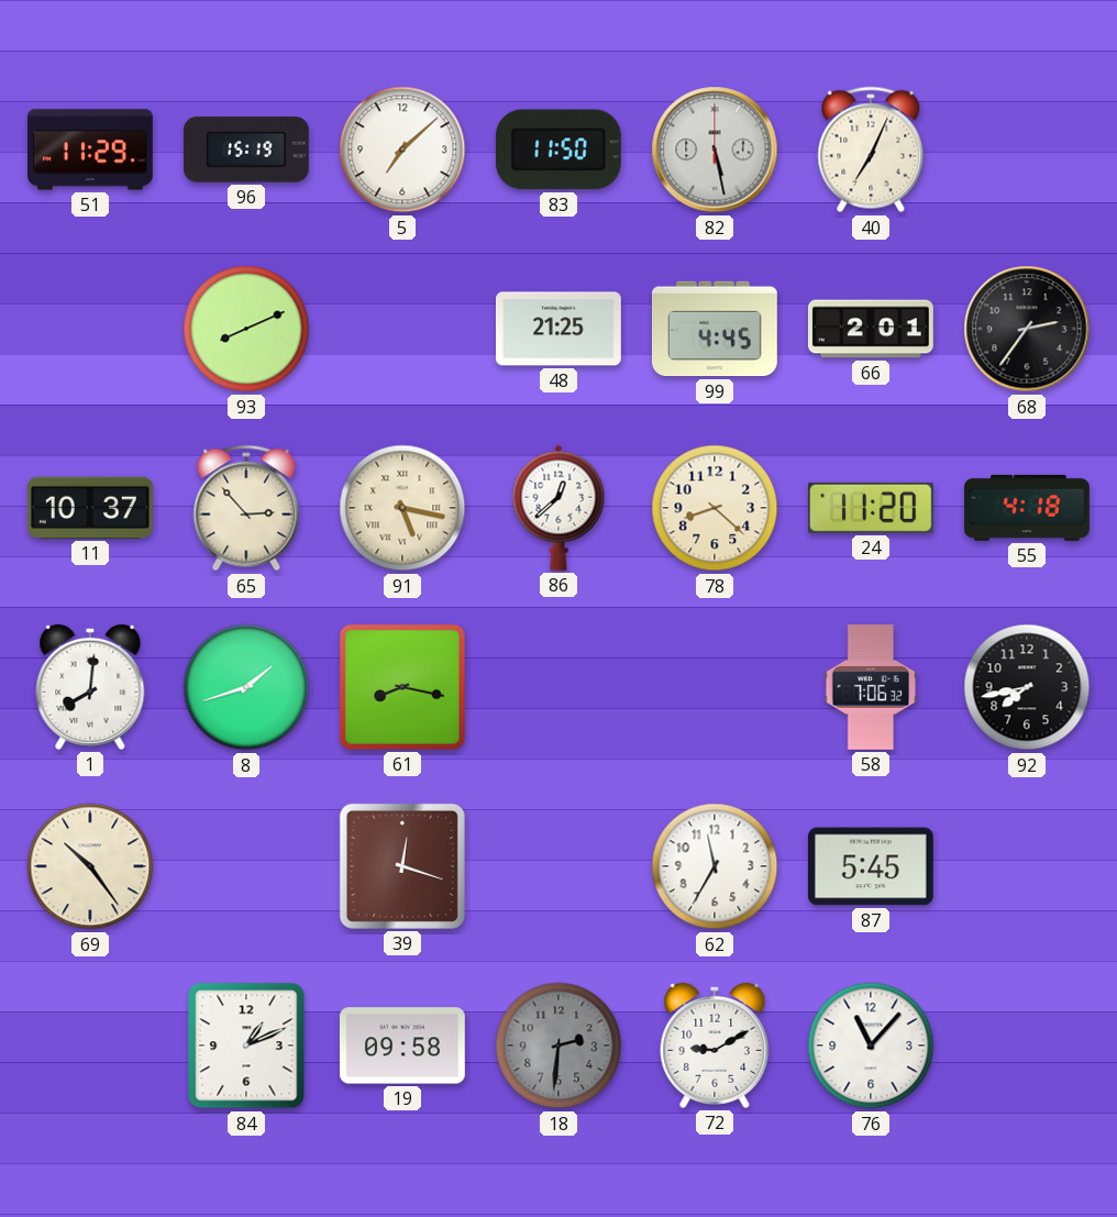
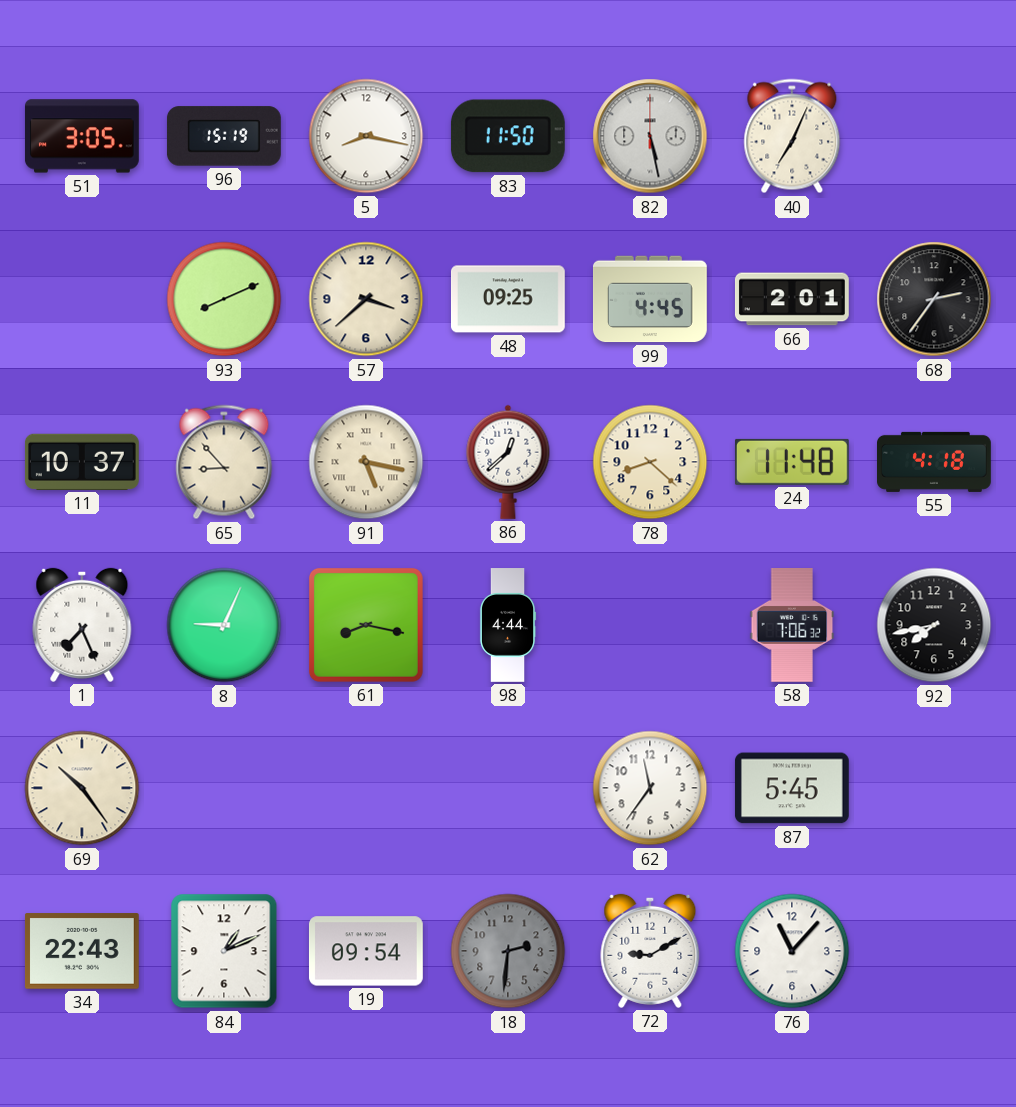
51: 11:29 -> 3:05 (82, 136)
5: 7:08 -> 8:17 (366, 136)
57: none -> 3:38 (366, 299)
48: 21:25 -> 09:25 (508, 299)
65: 2:53 -> 8:53 (224, 462)
24: 11:20 -> 11:48 (792, 462)
1: 8:01 -> 7:26 (82, 625)
8: 1:42 -> 9:04 (224, 625)
98: none -> 4:44 (508, 625)
39: 12:18 -> none (402, 866)
62: 11:35 -> 11:36 (650, 788)
34: none -> 22:43 (82, 951)
19: 09:58 -> 09:54 (366, 951)
